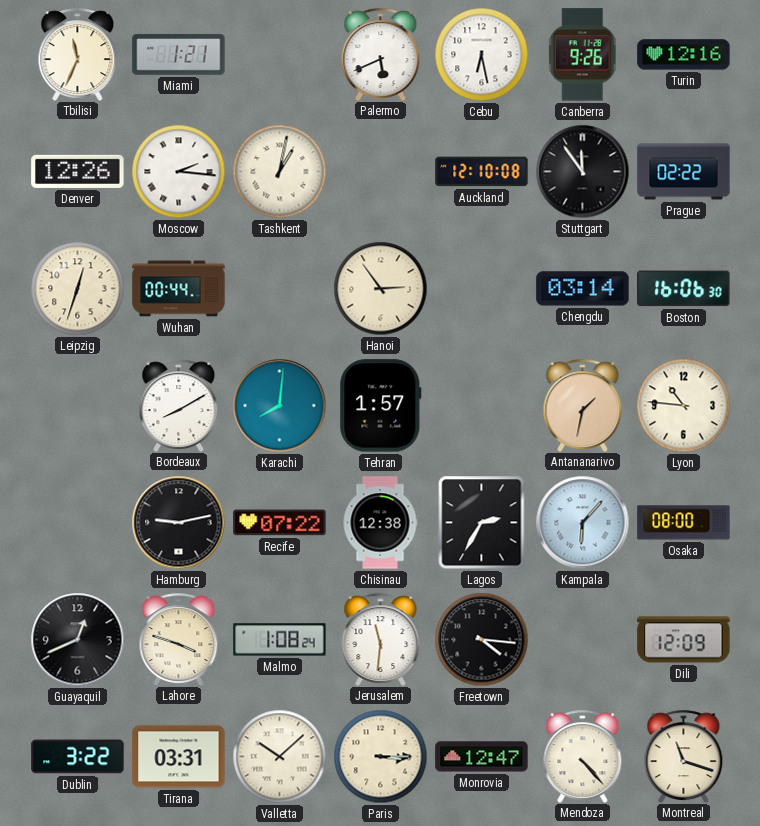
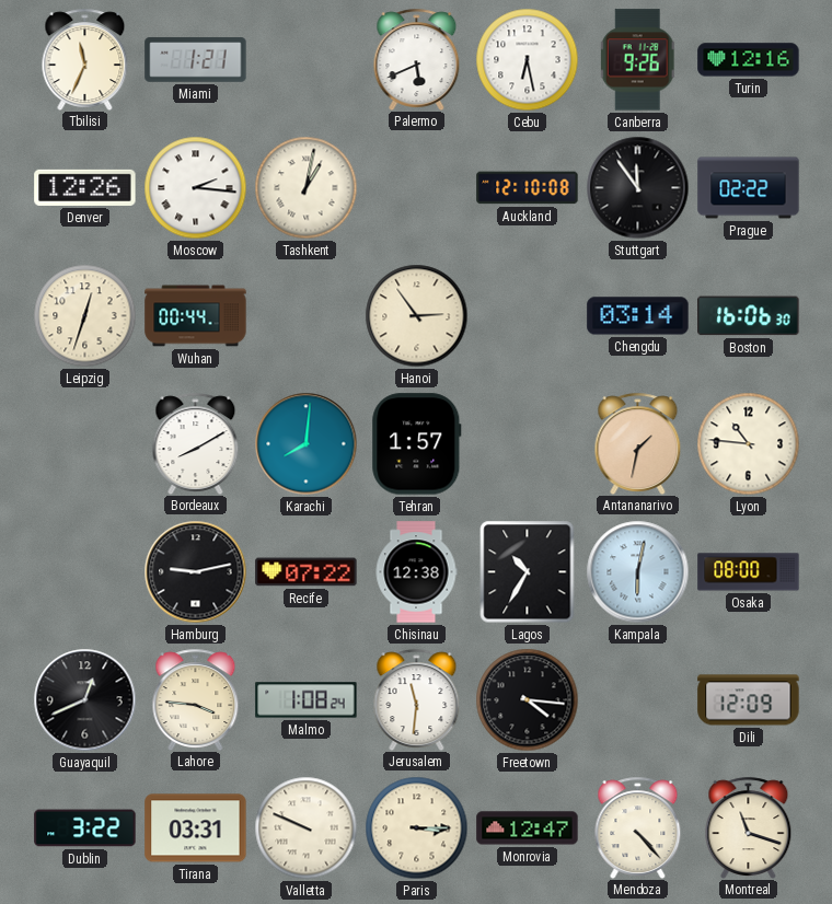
Lagos: 2:35 -> 10:35 (528, 572)
Kampala: 6:07 -> 6:02 (638, 572)
Lahore: 3:48 -> 3:46 (196, 699)
Valletta: 10:08 -> 9:49 (307, 828)
